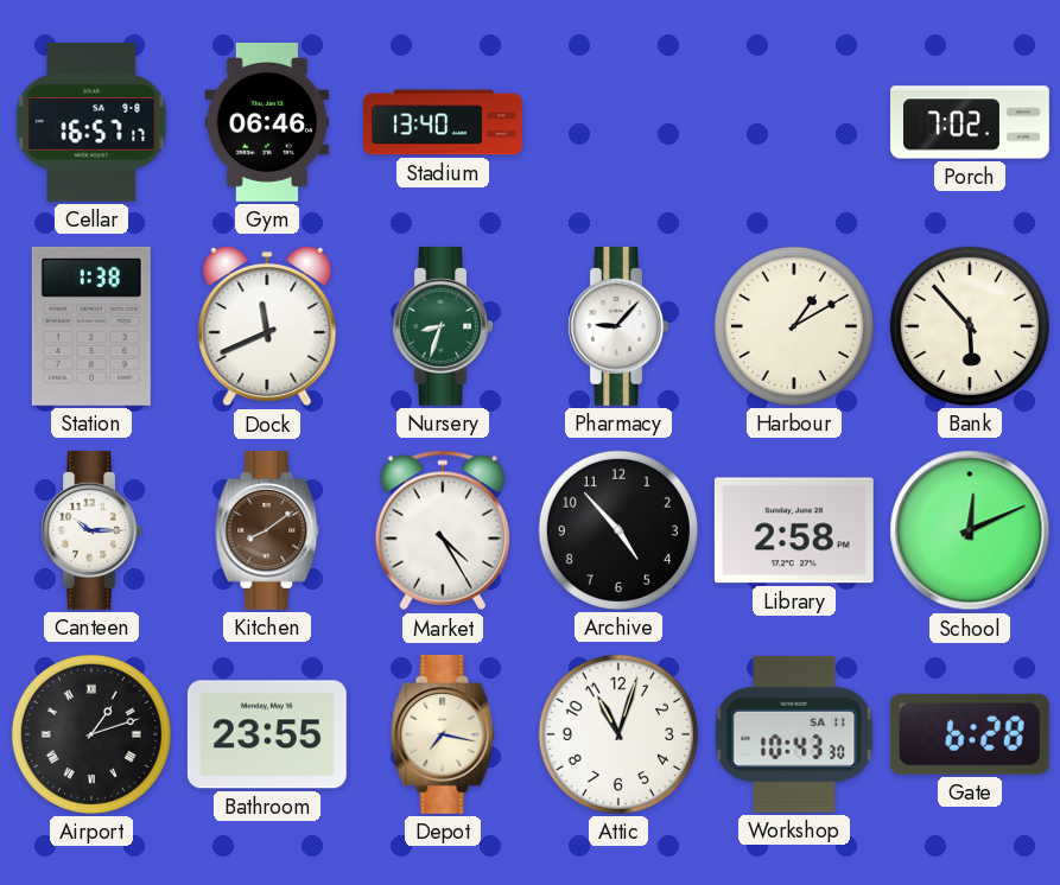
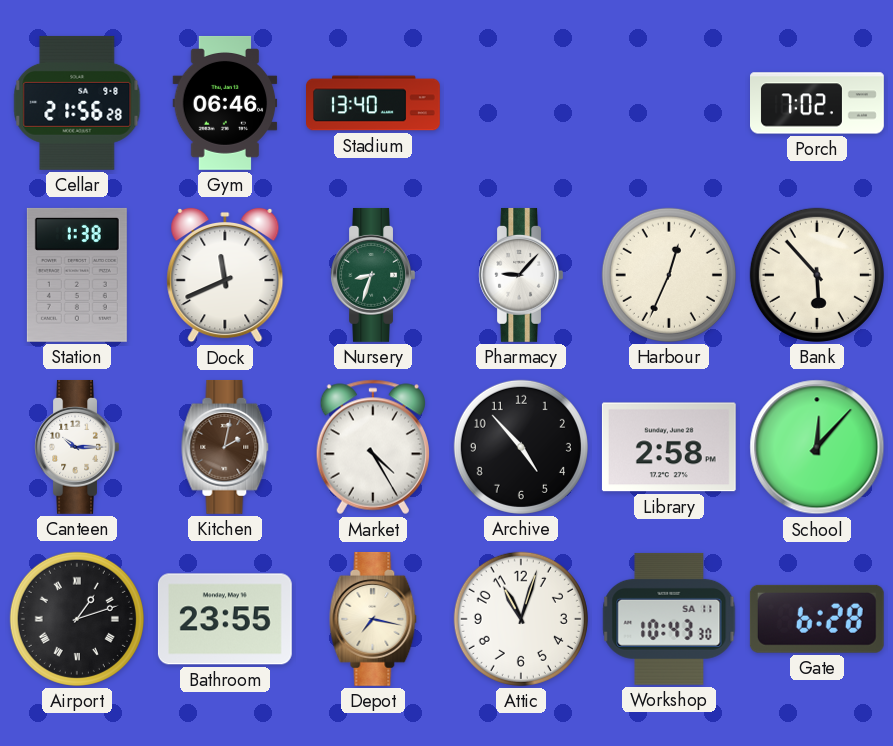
Cellar: 16:57 -> 21:56 (77, 103)
Harbour: 1:10 -> 12:34 (669, 275)
Kitchen: 8:09 -> 2:02 (225, 447)
School: 12:11 -> 12:07 (817, 447)
